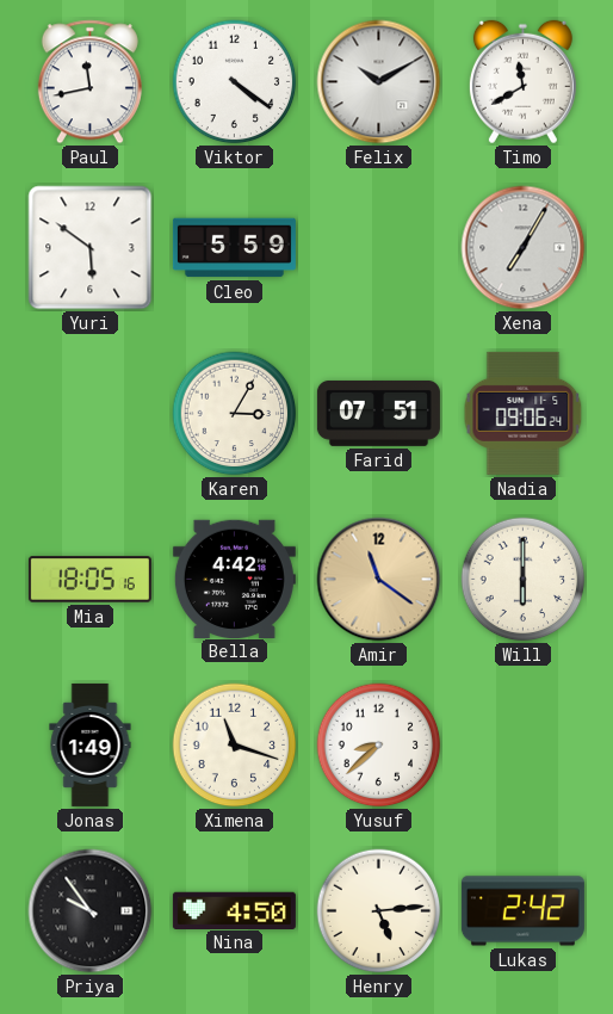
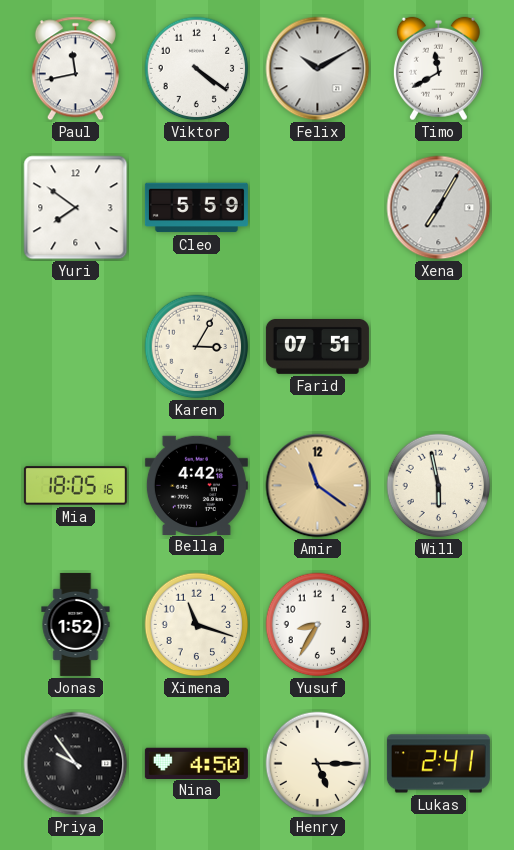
Yuri: 5:51 -> 7:51 (76, 208)
Nadia: 09:06 -> none (524, 413)
Will: 6:00 -> 5:58 (439, 486)
Jonas: 1:49 -> 1:52 (76, 624)
Yusuf: 8:38 -> 8:35 (318, 625)
Henry: 5:14 -> 5:15 (318, 764)
Lukas: 2:42 -> 2:41 (438, 764)
